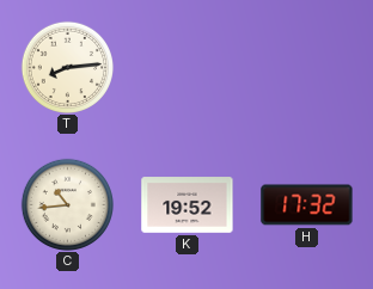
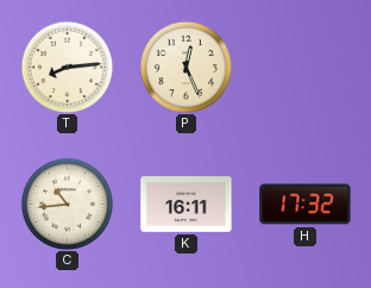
P: none -> 12:26 (185, 67)
K: 19:52 -> 16:11 (187, 205)
